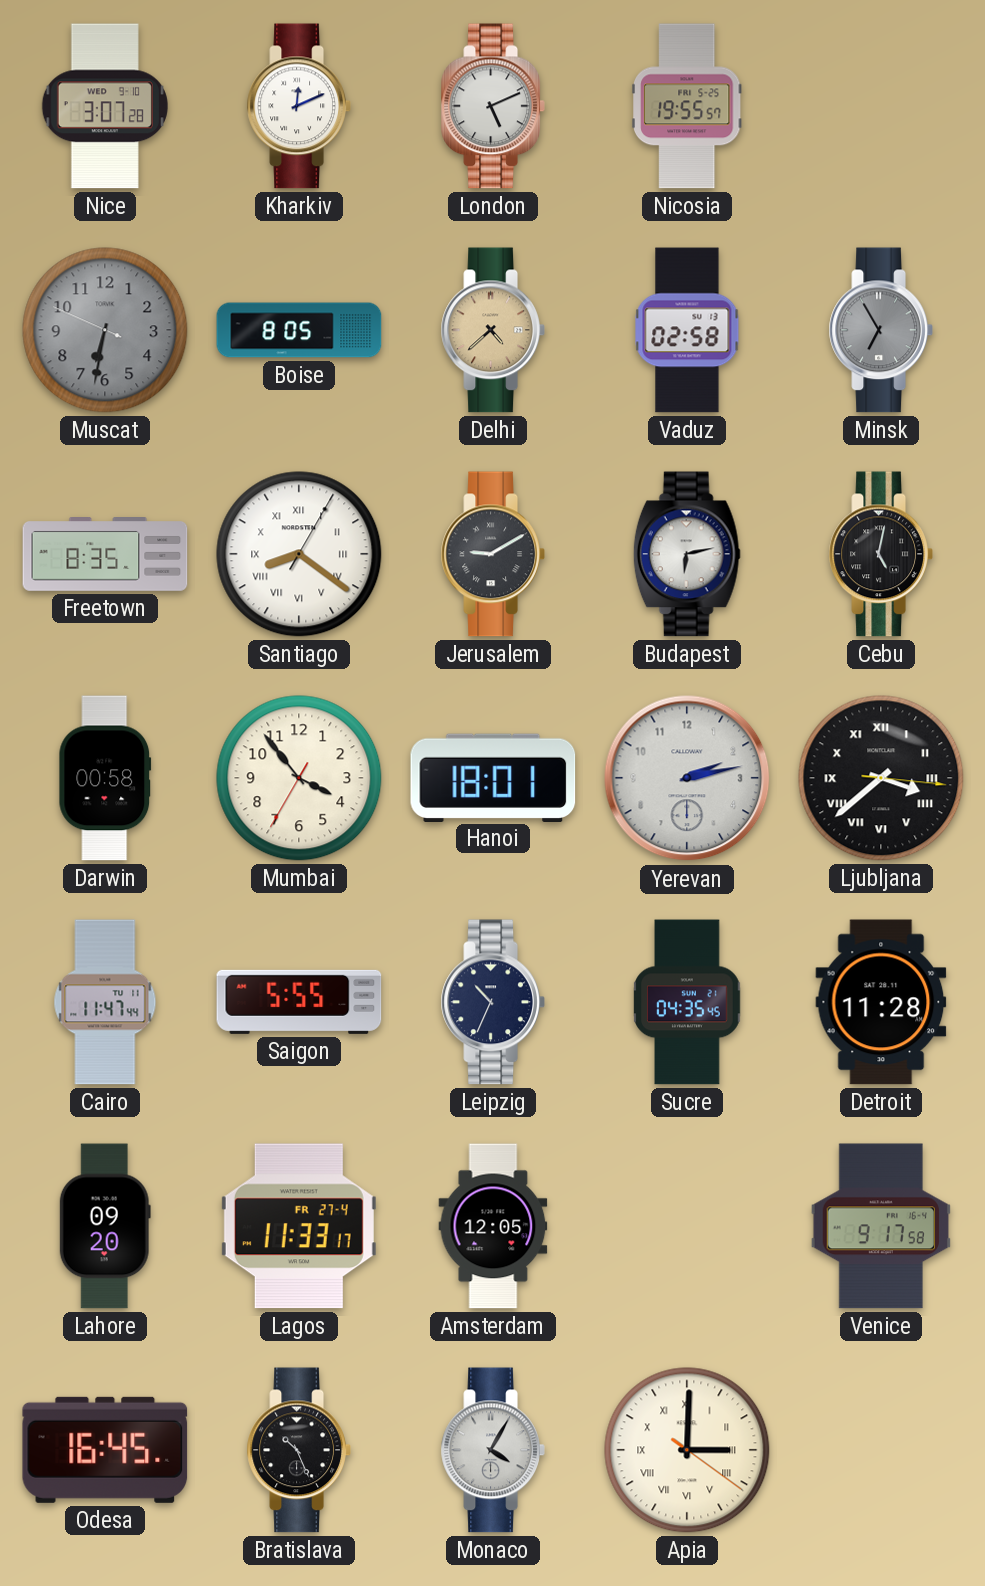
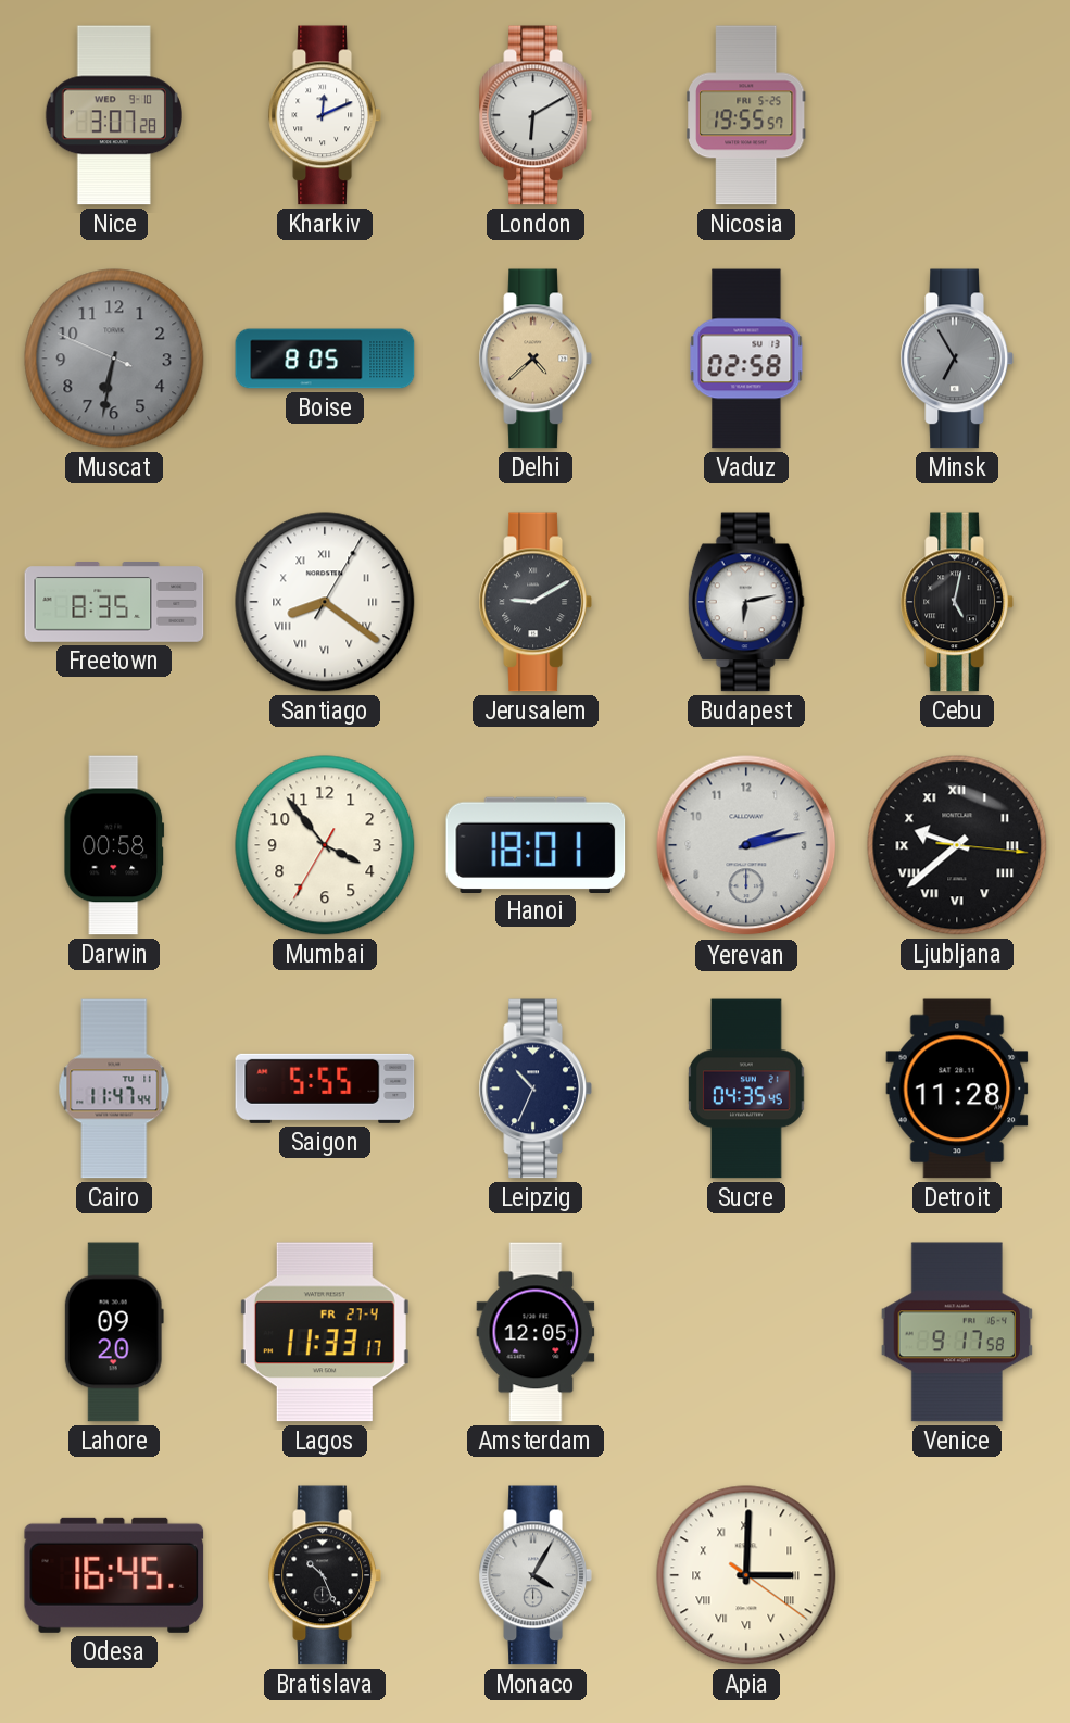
London: 5:11 -> 6:10 (536, 115)
Ljubljana: 3:38 -> 9:38 (957, 845)
